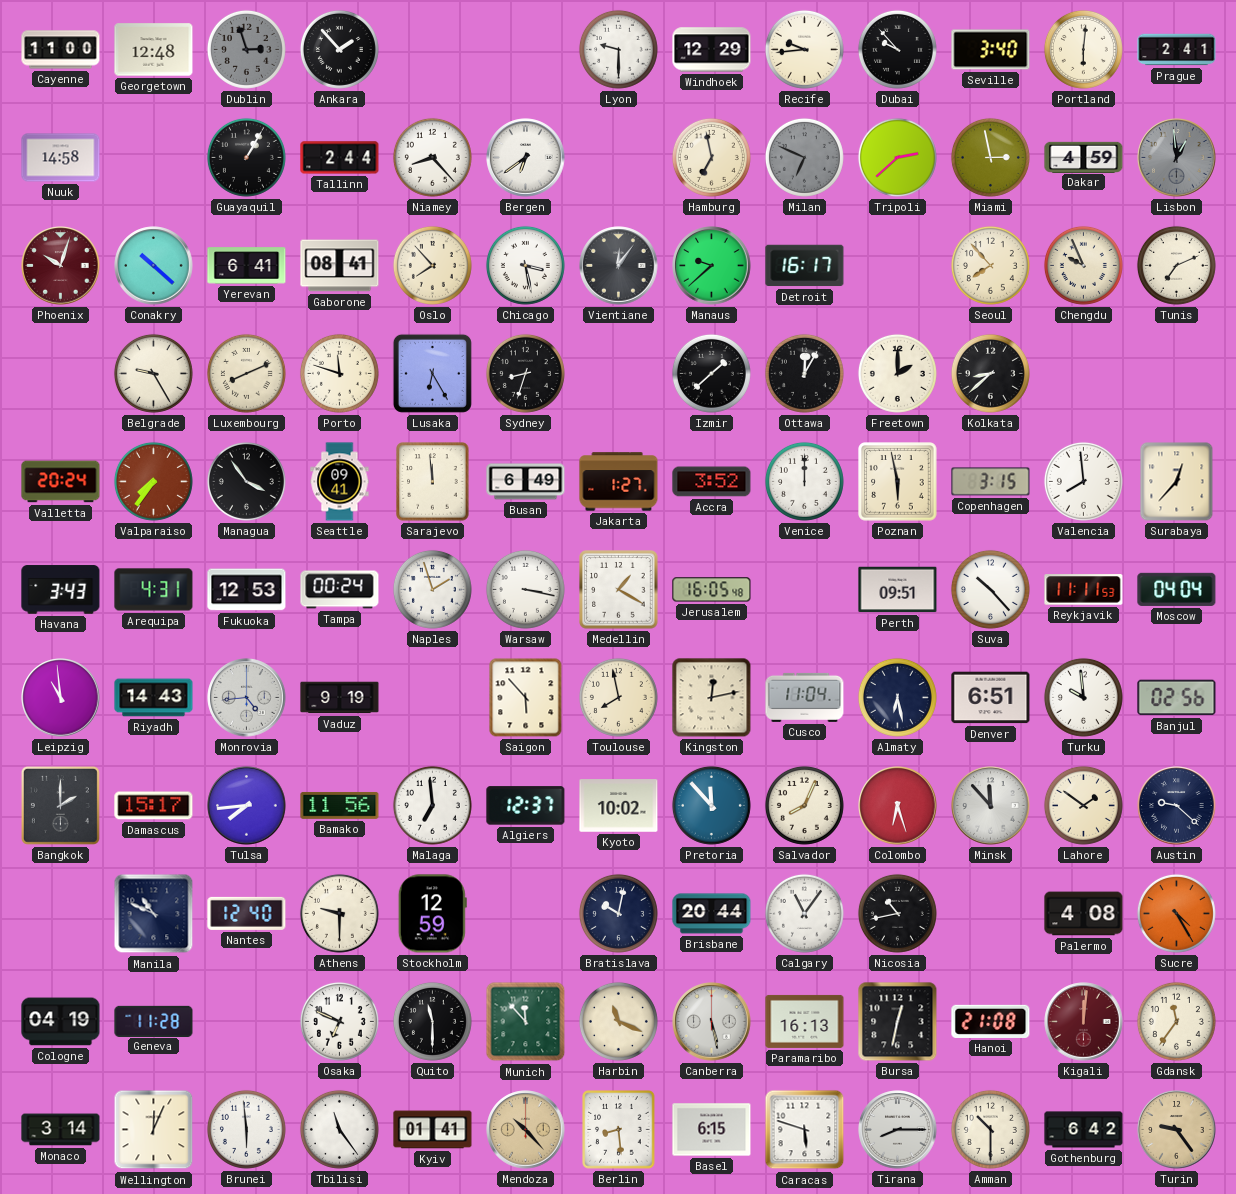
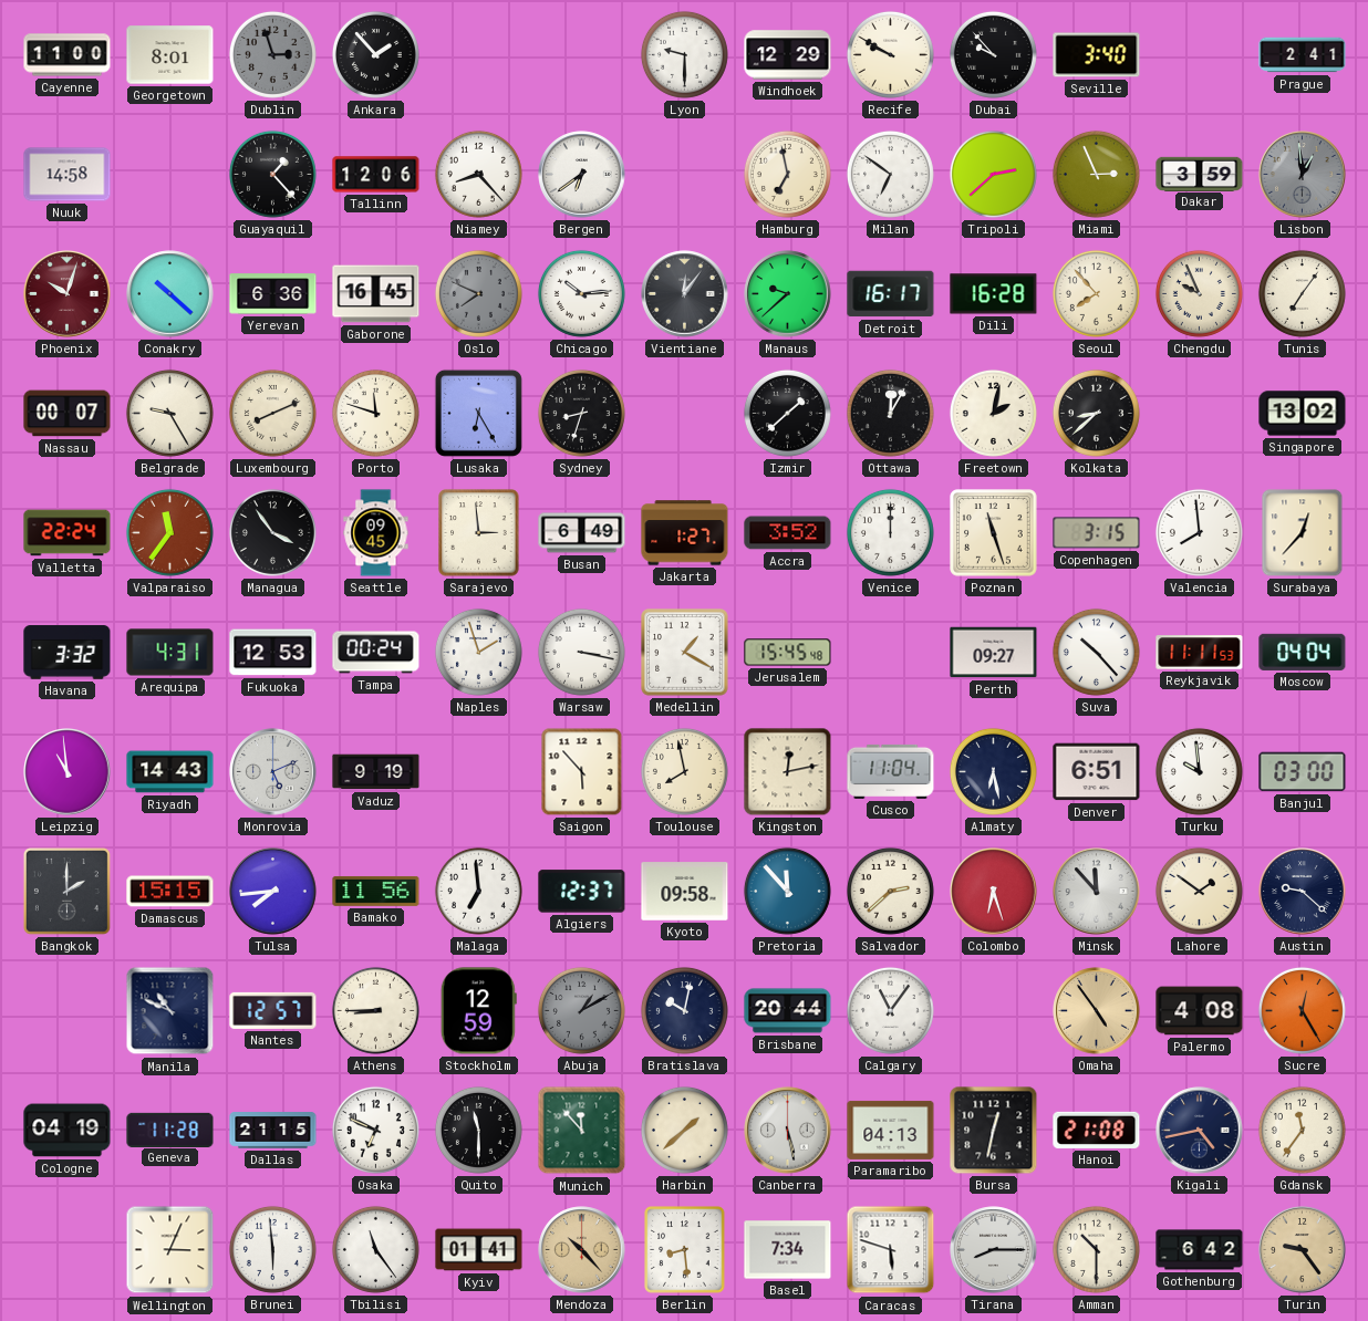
Georgetown: 12:48 -> 8:01 (170, 55)
Recife: 9:44 -> 9:50 (890, 54)
Portland: 6:01 -> none (1083, 49)
Guayaquil: 1:05 -> 1:23 (272, 174)
Tallinn: 2:44 -> 12:06 (376, 175)
Milan: 6:49 -> 6:51 (890, 174)
Milan dial: grey -> white (890, 174)
Miami: 2:58 -> 2:56 (1096, 174)
Dakar: 4:59 -> 3:59 (1200, 174)
Yerevan: 6:41 -> 6:36 (273, 294)
Gaborone: 08:41 -> 16:45 (376, 294)
Oslo: 7:53 -> 7:49 (478, 293)
Oslo dial: cream -> grey (478, 293)
Chicago: 3:28 -> 10:14 (581, 293)
Dili: none -> 16:28 (994, 294)
Tunis: 7:11 -> 7:06 (1302, 293)
Nassau: none -> 00:07 (68, 414)
Freetown: 2:00 -> 2:02 (993, 413)
Singapore: none -> 13:02 (1303, 414)
Valletta: 20:24 -> 22:24 (68, 533)
Valparaiso: 7:36 -> 11:36 (169, 532)
Seattle: 09:41 -> 09:45 (376, 533)
Sarajevo: 11:59 -> 2:59 (479, 533)
Poznan: 5:58 -> 11:27 (994, 533)
Havana: 3:43 -> 3:32 (68, 653)
Jerusalem: 16:05 -> 15:45 (788, 653)
Perth: 09:51 -> 09:27 (994, 653)
Monrovia: 4:44 -> 5:11 (273, 772)
Banjul: 02:56 -> 03:00 (1303, 772)
Damascus: 15:17 -> 15:15 (170, 892)
Kyoto: 10:02 -> 09:58 (685, 892)
Salvador: 8:04 -> 2:38 (890, 891)
Nantes: 12:40 -> 12:57 (273, 1010)
Athens: 9:30 -> 8:45 (375, 1010)
Abuja: none -> 1:10 (581, 1010)
Nicosia: 10:43 -> none (897, 913)
Omaha: none -> 4:54 (1097, 1011)
Sucre: 4:25 -> 12:25 (1302, 1010)
Dallas: none -> 21:15 (273, 1131)
Harbin: 11:19 -> 1:38 (684, 1130)
Paramaribo: 16:13 -> 04:13 (891, 1130)
Kigali: 12:01 -> 4:43 (1200, 1131)
Kigali dial: burgundy -> navy (1200, 1131)
Monaco: 3:14 -> none (61, 1130)
Wellington: 12:04 -> 3:04 (170, 1250)
Basel: 6:15 -> 7:34 (788, 1250)
